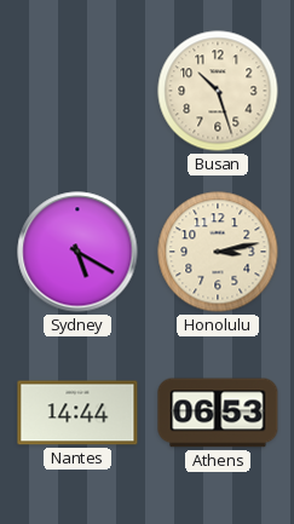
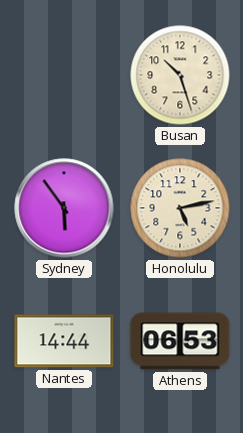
Sydney: 5:20 -> 5:54 (64, 208)
Honolulu: 3:13 -> 5:13 (180, 208)
